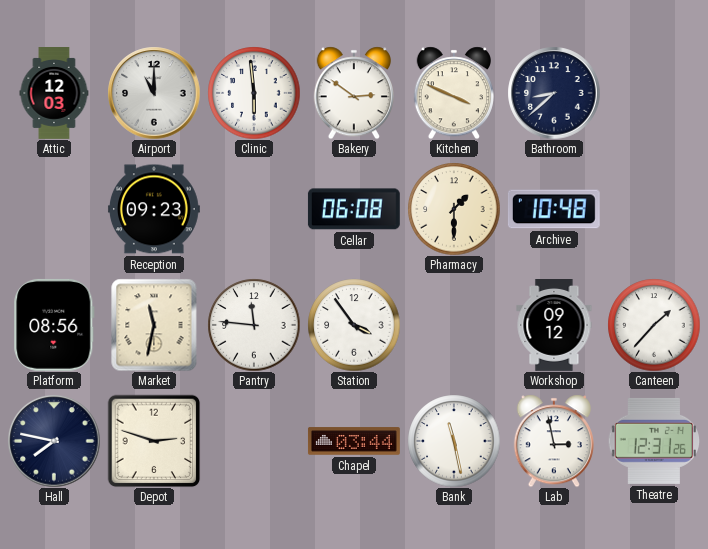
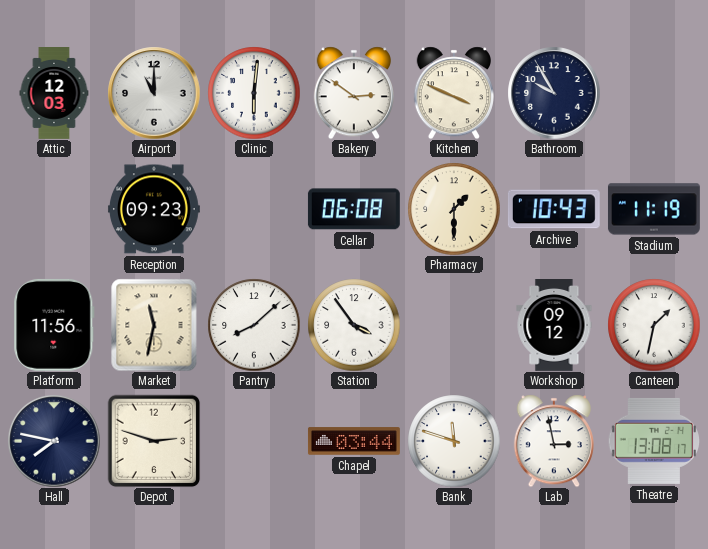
Clinic: 5:59 -> 6:01 (254, 93)
Bathroom: 8:38 -> 9:55 (554, 93)
Archive: 10:48 -> 10:43 (554, 209)
Stadium: none -> 11:19 (654, 209)
Platform: 08:56 -> 11:56 (54, 325)
Pantry: 11:46 -> 8:08 (254, 325)
Canteen: 1:37 -> 1:32 (654, 325)
Bank: 11:28 -> 11:48 (454, 441)
Theatre: 12:31 -> 13:08 (653, 441)
